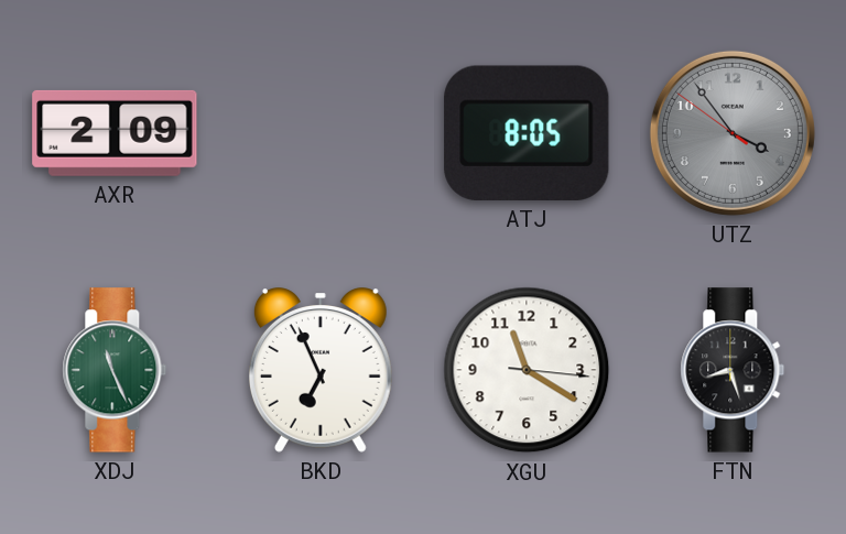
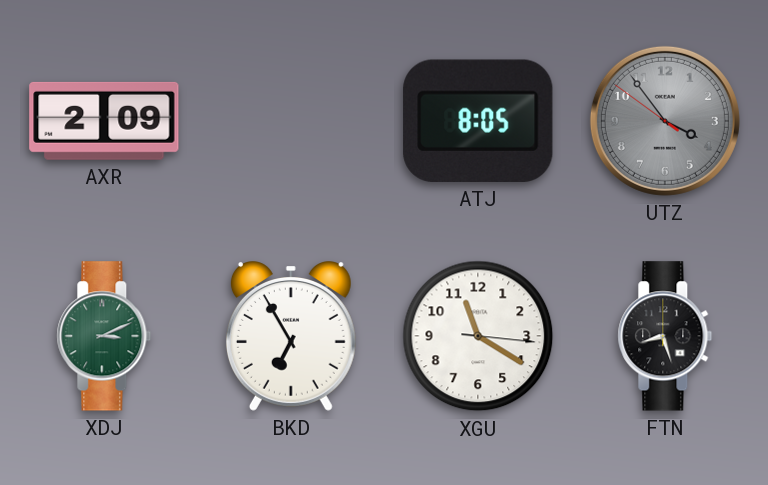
XDJ: 11:26 -> 3:11 (104, 336)
BKD: 6:56 -> 6:55 (291, 336)
